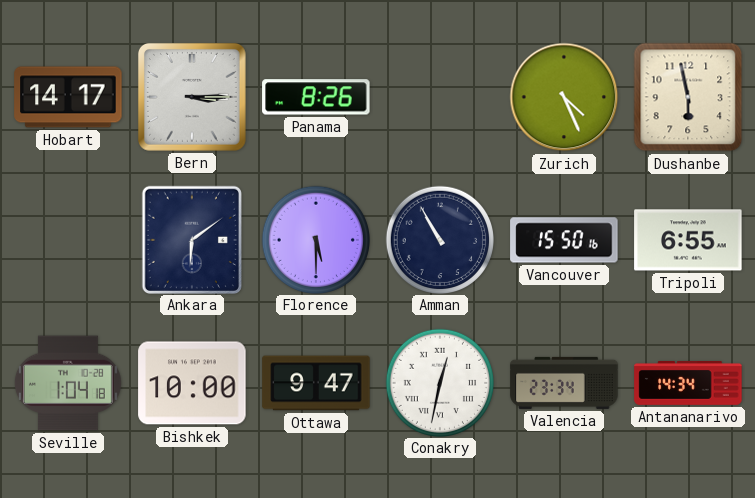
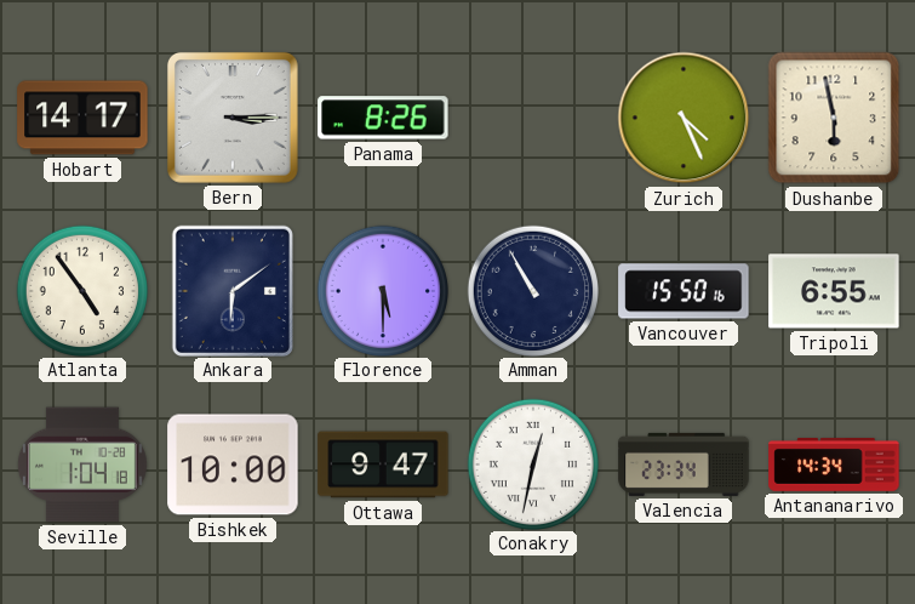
Atlanta: none -> 4:54 (81, 290)
